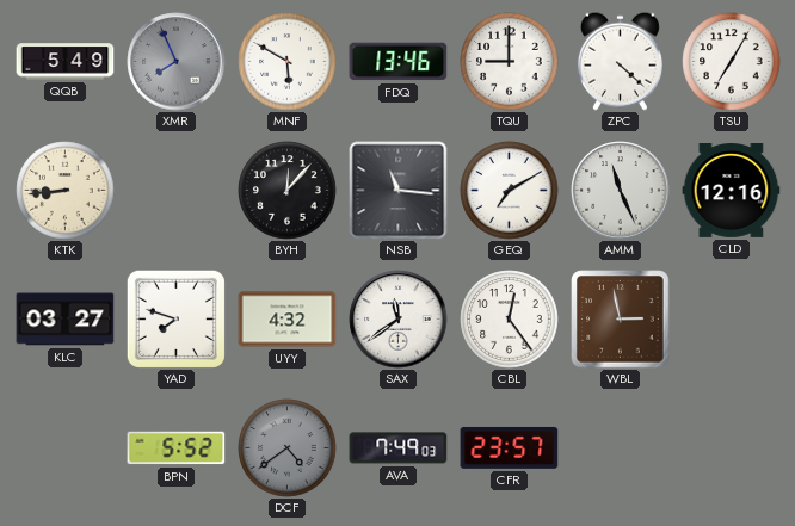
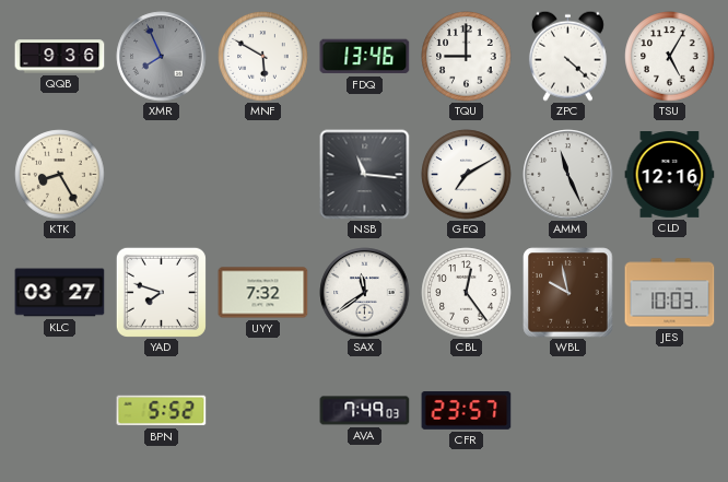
QQB: 5:49 -> 9:36 (60, 57)
TSU: 7:05 -> 5:05 (670, 57)
KTK: 8:44 -> 8:25 (60, 175)
BYH: 12:07 -> none (288, 191)
UYY: 4:32 -> 7:32 (263, 293)
WBL: 2:58 -> 9:58 (568, 293)
JES: none -> 10:03 (670, 293)
DCF: 4:39 -> none (288, 448)
